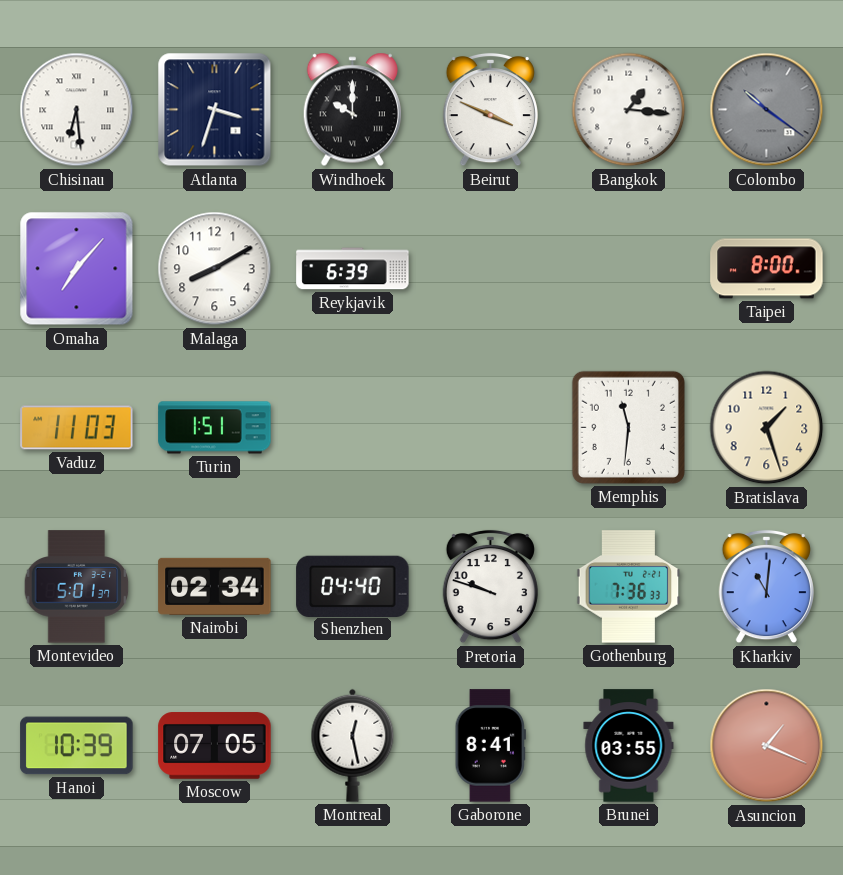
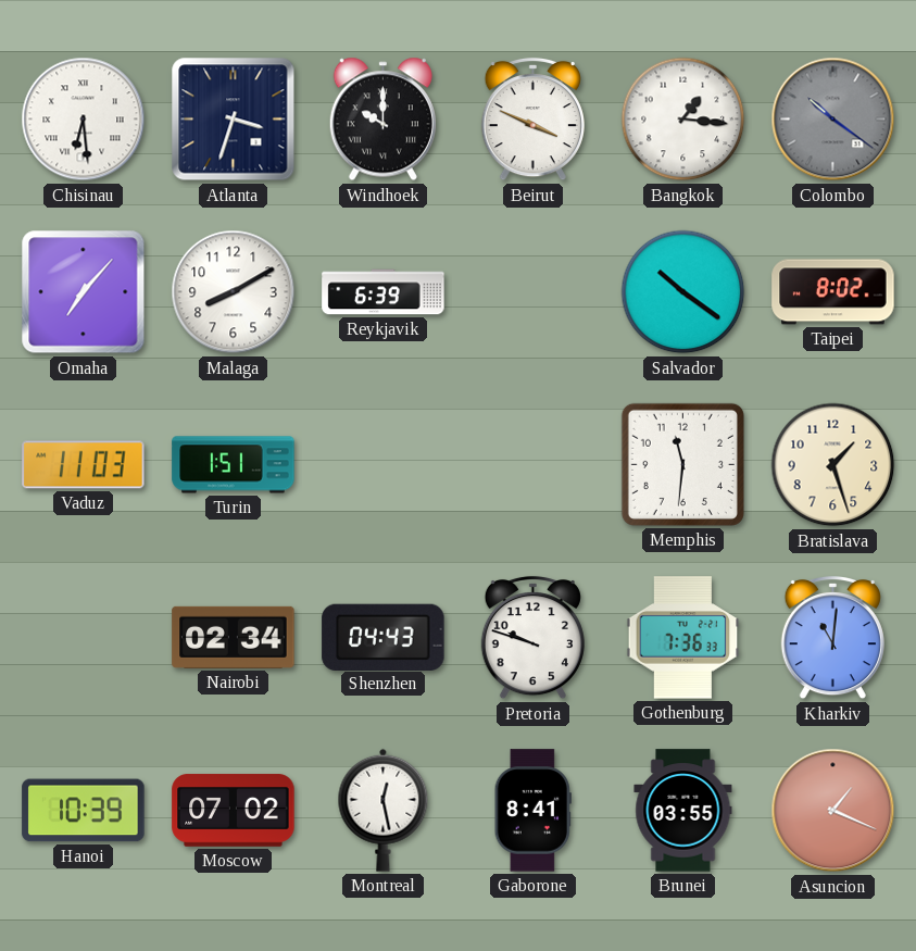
Salvador: none -> 10:21 (683, 292)
Taipei: 8:00 -> 8:02 (833, 292)
Montevideo: 5:01 -> none (77, 587)
Shenzhen: 04:40 -> 04:43 (384, 637)
Moscow: 07:05 -> 07:02 (234, 811)
